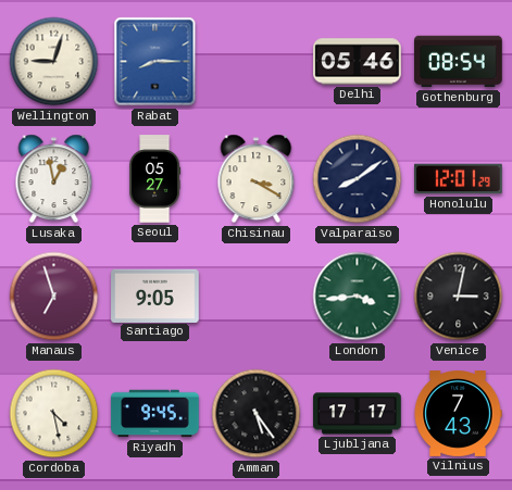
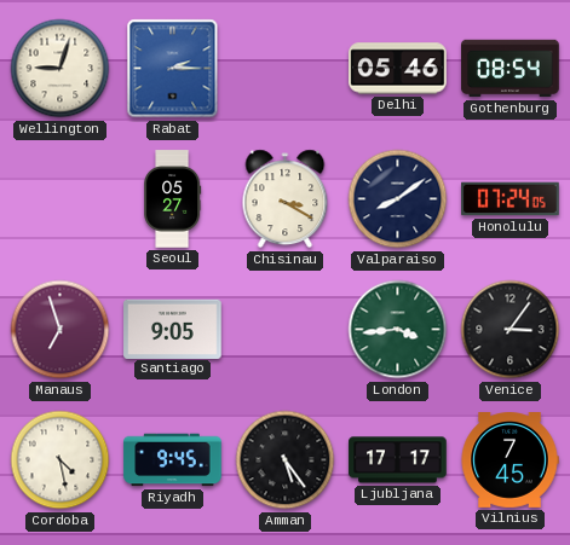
Rabat: 8:15 -> 2:15 (173, 69)
Lusaka: 12:58 -> none (54, 179)
Honolulu: 12:01 -> 07:24 (511, 199)
Venice: 3:02 -> 3:06 (511, 330)
Vilnius: 7:43 -> 7:45 (509, 460)
